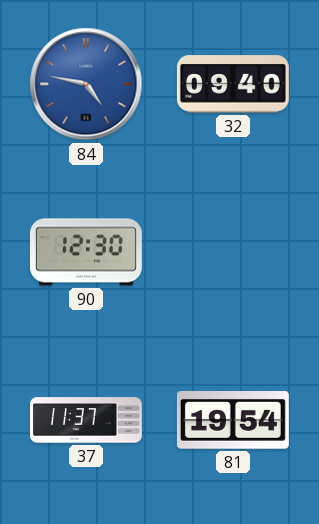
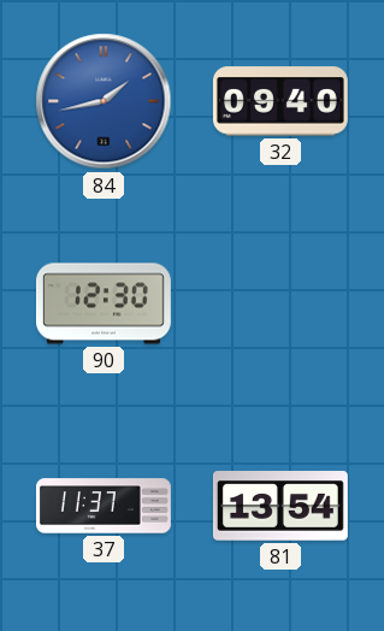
84: 4:47 -> 1:43 (104, 101)
81: 19:54 -> 13:54 (280, 507)
